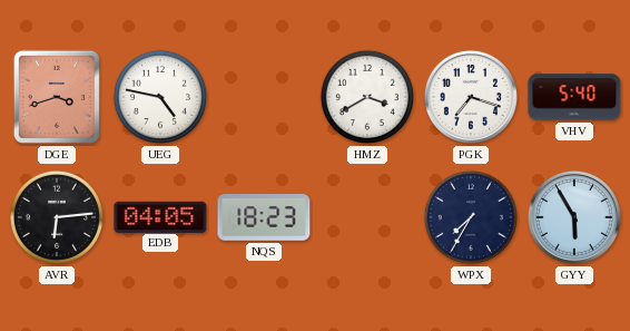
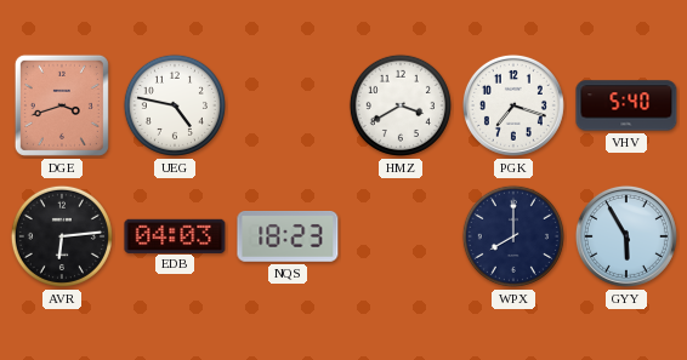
EDB: 04:05 -> 04:03 (175, 235)
WPX: 7:35 -> 8:00 (513, 236)
